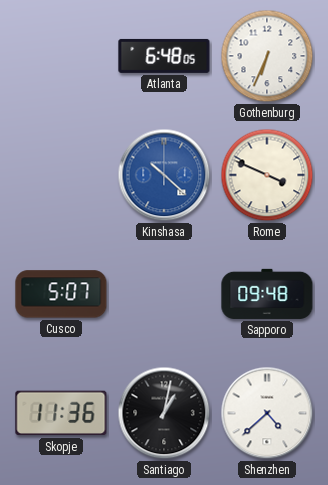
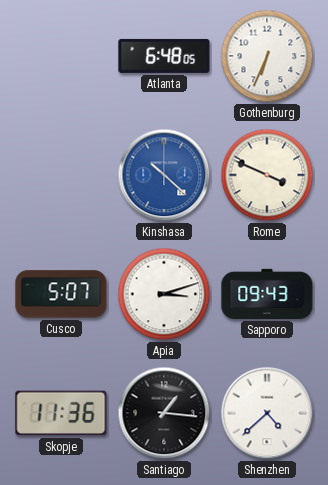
Apia: none -> 3:12 (164, 294)
Sapporo: 09:48 -> 09:43 (267, 294)
Santiago: 1:02 -> 1:16 (164, 413)
